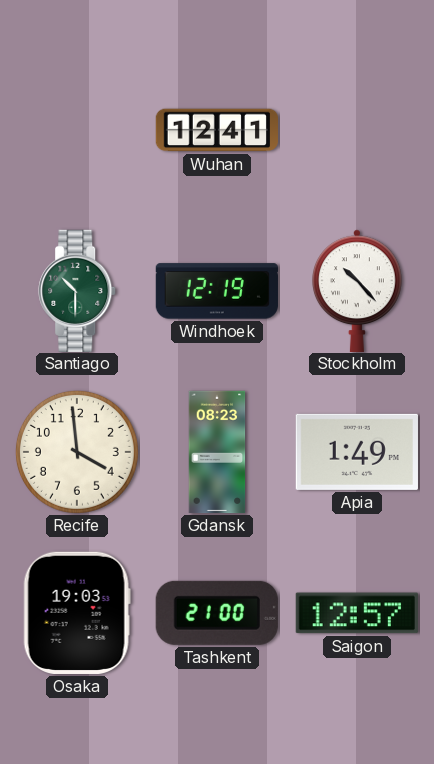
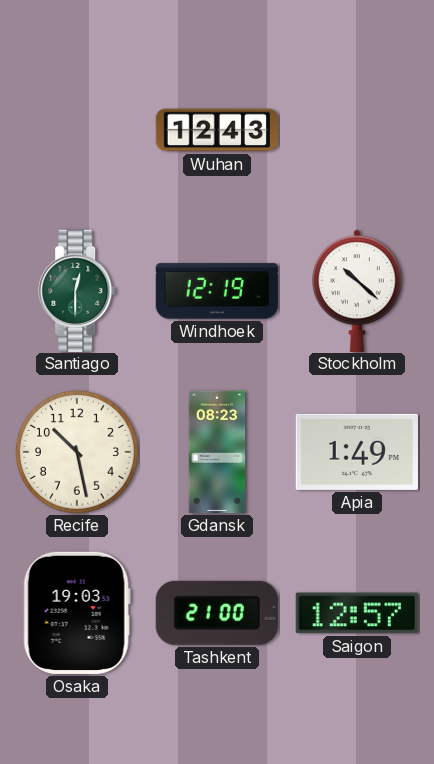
Wuhan: 12:41 -> 12:43 (216, 130)
Santiago: 10:30 -> 12:30 (78, 290)
Stockholm: 10:23 -> 10:22 (358, 290)
Recife: 3:59 -> 10:28 (77, 452)
